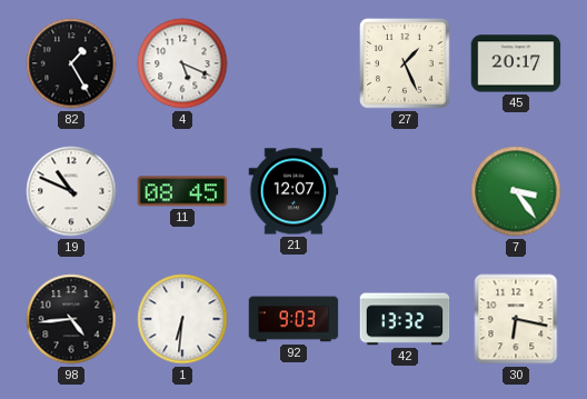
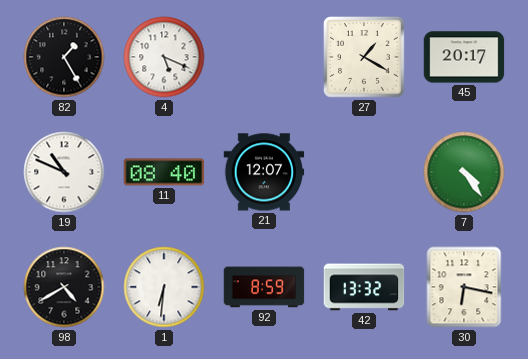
27: 1:26 -> 1:20 (365, 58)
11: 08:45 -> 08:40 (164, 172)
7: 3:24 -> 4:24 (464, 172)
98: 4:44 -> 4:40 (64, 287)
92: 9:03 -> 8:59 (264, 287)
